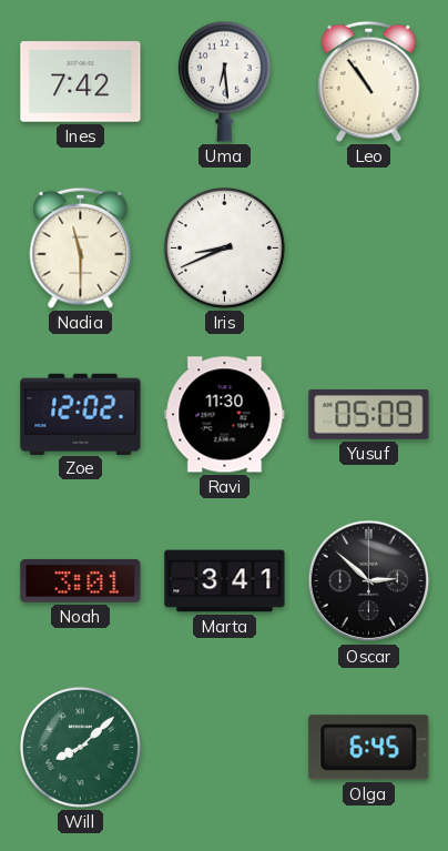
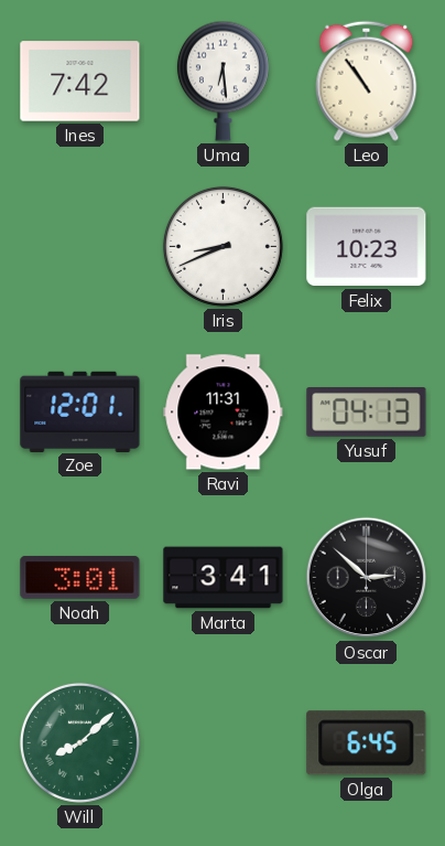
Nadia: 11:30 -> none (81, 247)
Felix: none -> 10:23 (367, 247)
Zoe: 12:02 -> 12:01 (80, 411)
Ravi: 11:30 -> 11:31 (224, 413)
Yusuf: 05:09 -> 04:13 (367, 413)
